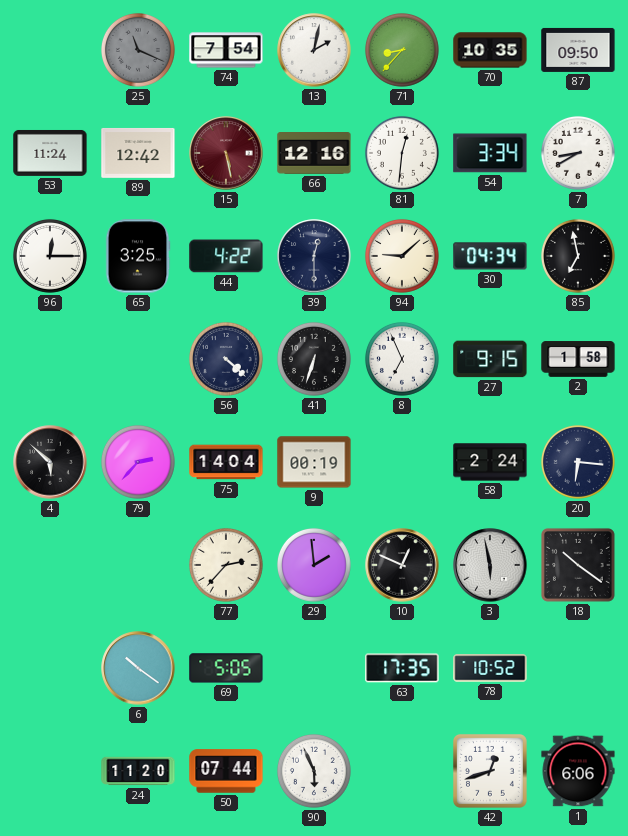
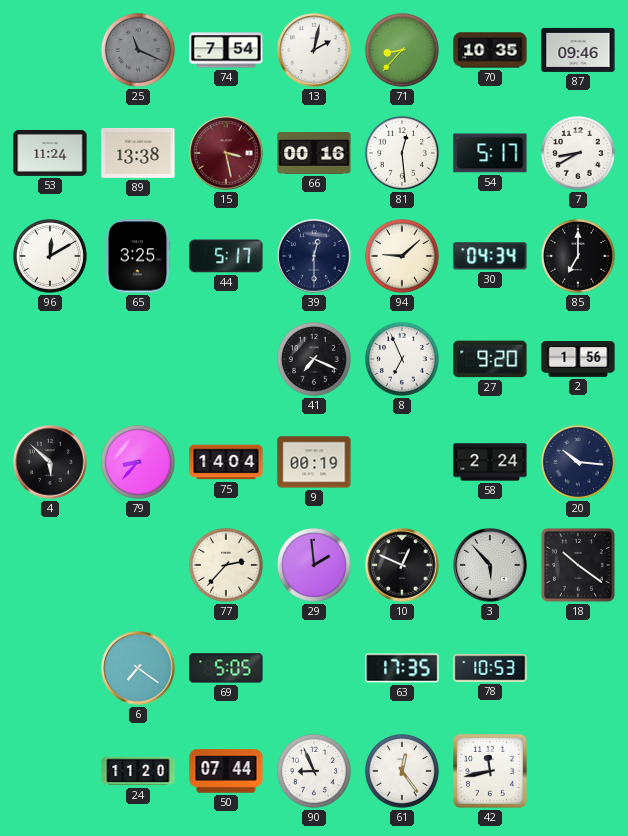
87: 09:50 -> 09:46 (578, 50)
89: 12:42 -> 13:38 (138, 153)
15: 5:28 -> 3:28 (226, 153)
66: 12:16 -> 00:16 (314, 154)
81: 12:31 -> 12:29 (402, 153)
54: 3:34 -> 5:17 (490, 153)
96: 12:15 -> 12:10 (50, 256)
44: 4:22 -> 5:17 (226, 256)
85: 6:58 -> 7:00 (578, 256)
56: 4:22 -> none (226, 359)
41: 6:33 -> 7:19 (314, 359)
27: 9:15 -> 9:20 (490, 359)
2: 1:58 -> 1:56 (578, 359)
79: 2:37 -> 8:37 (138, 462)
20: 6:16 -> 10:16 (578, 462)
3: 5:58 -> 5:53 (490, 565)
6: 10:21 -> 7:21 (138, 668)
78: 10:52 -> 10:53 (490, 668)
90: 5:56 -> 8:56 (314, 771)
61: none -> 12:24 (402, 771)
42: 12:42 -> 11:43 (490, 771)
1: 6:06 -> none (578, 771)
